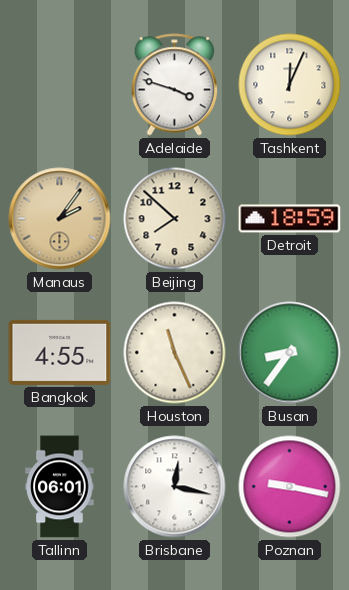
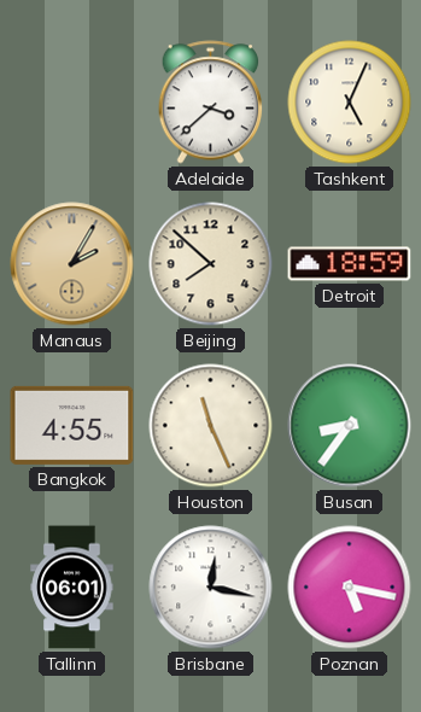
Adelaide: 3:48 -> 3:38 (211, 103)
Tashkent: 12:04 -> 5:04 (350, 103)
Manaus: 2:06 -> 2:05 (72, 264)
Poznan: 9:17 -> 5:17 (350, 588)
